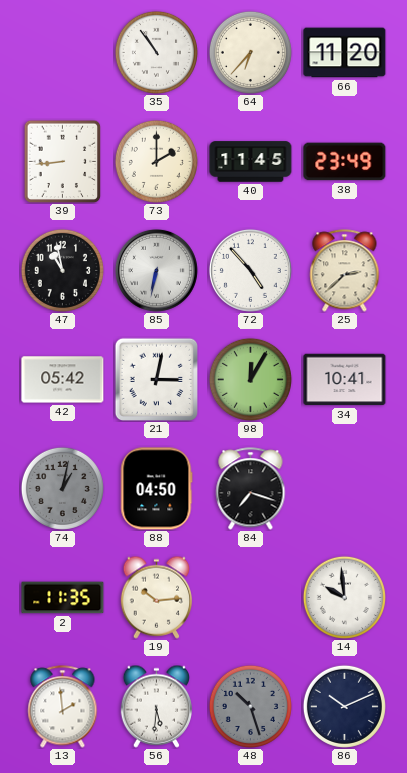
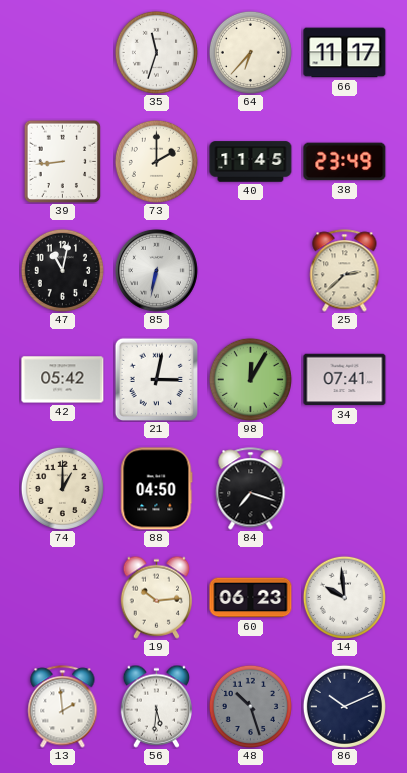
35: 10:54 -> 11:33 (156, 52)
66: 11:20 -> 11:17 (345, 53)
47: 10:58 -> 11:02 (62, 270)
72: 4:53 -> none (250, 270)
34: 10:41 -> 07:41 (345, 380)
74: 1:02 -> 1:00 (62, 488)
74 dial: grey -> cream (62, 488)
2: 11:35 -> none (63, 598)
60: none -> 06:23 (251, 598)
